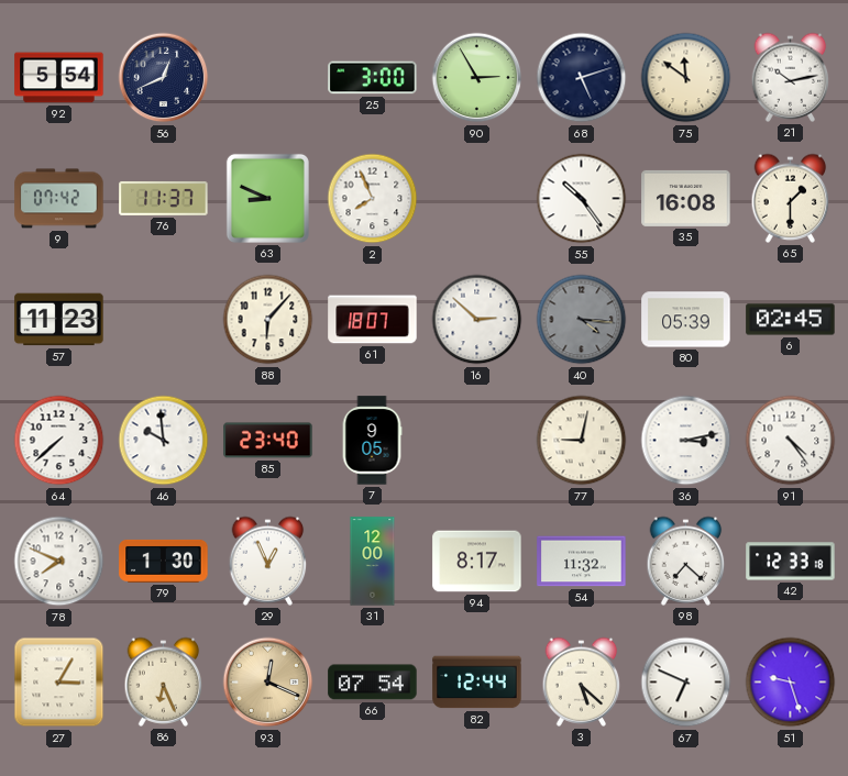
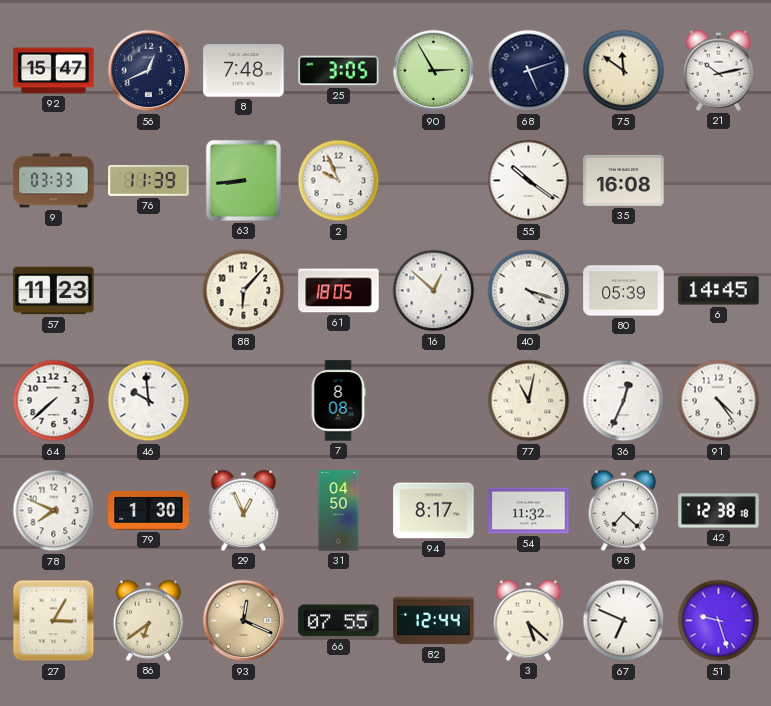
92: 5:54 -> 15:47 (54, 71)
8: none -> 7:48 (244, 71)
25: 3:00 -> 3:05 (339, 71)
9: 07:42 -> 03:33 (54, 181)
76: 11:37 -> 11:39 (149, 180)
63: 8:49 -> 8:44 (243, 180)
2: 7:56 -> 9:56 (339, 181)
55: 10:24 -> 10:21 (529, 181)
65: 1:30 -> none (791, 198)
61: 18:07 -> 18:05 (339, 291)
16: 2:52 -> 12:52 (434, 291)
40: 4:16 -> 4:18 (529, 291)
40 dial: grey -> white (529, 291)
6: 02:45 -> 14:45 (719, 291)
85: 23:40 -> none (268, 441)
7: 9:05 -> 8:08 (338, 401)
77: 9:02 -> 11:02 (529, 401)
36: 3:13 -> 12:34 (624, 401)
31: 12:00 -> 04:50 (339, 511)
42: 12:33 -> 12:38 (719, 511)
86: 6:26 -> 6:39 (149, 620)
66: 07:54 -> 07:55 (339, 621)
